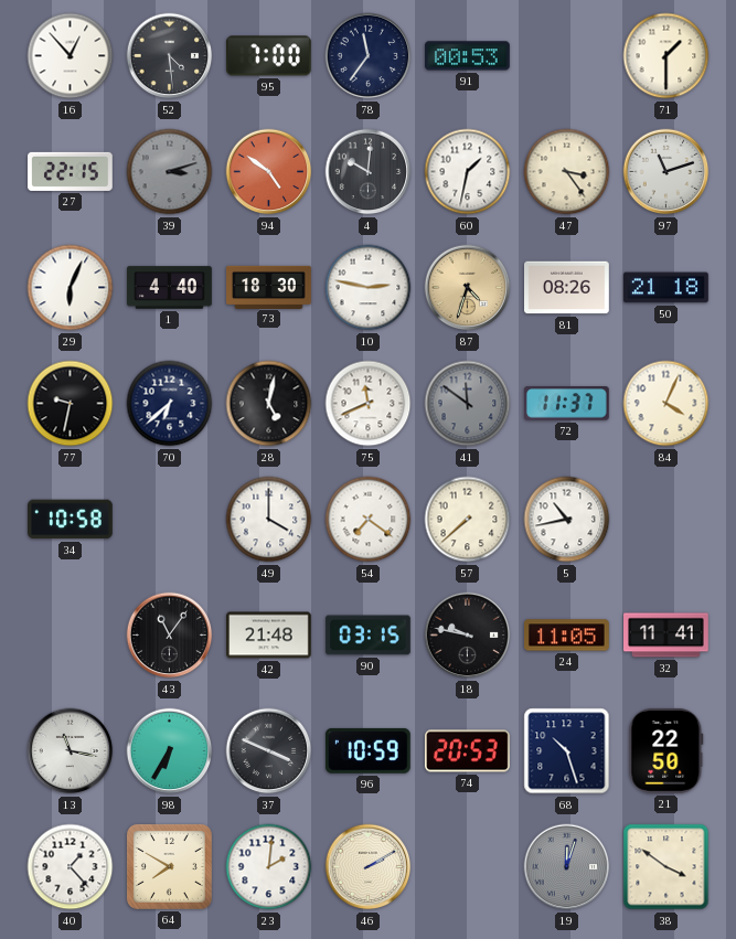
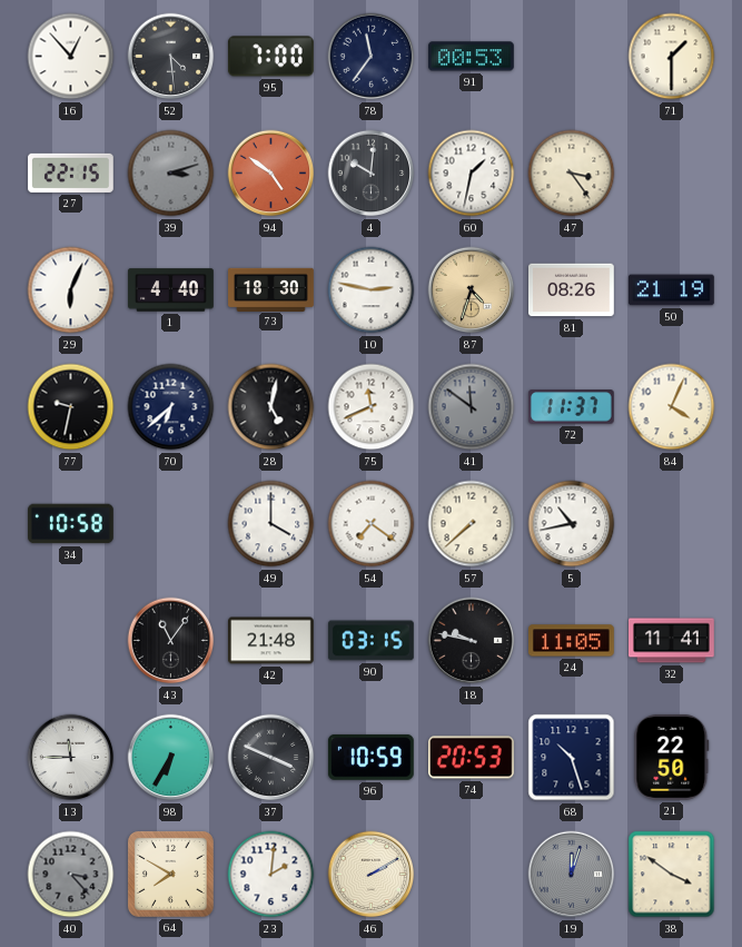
97: 11:12 -> none (666, 172)
50: 21:18 -> 21:19 (672, 290)
13: 11:17 -> 11:45 (71, 758)
40: 1:23 -> 3:23 (71, 875)
40 dial: white -> grey (71, 875)
